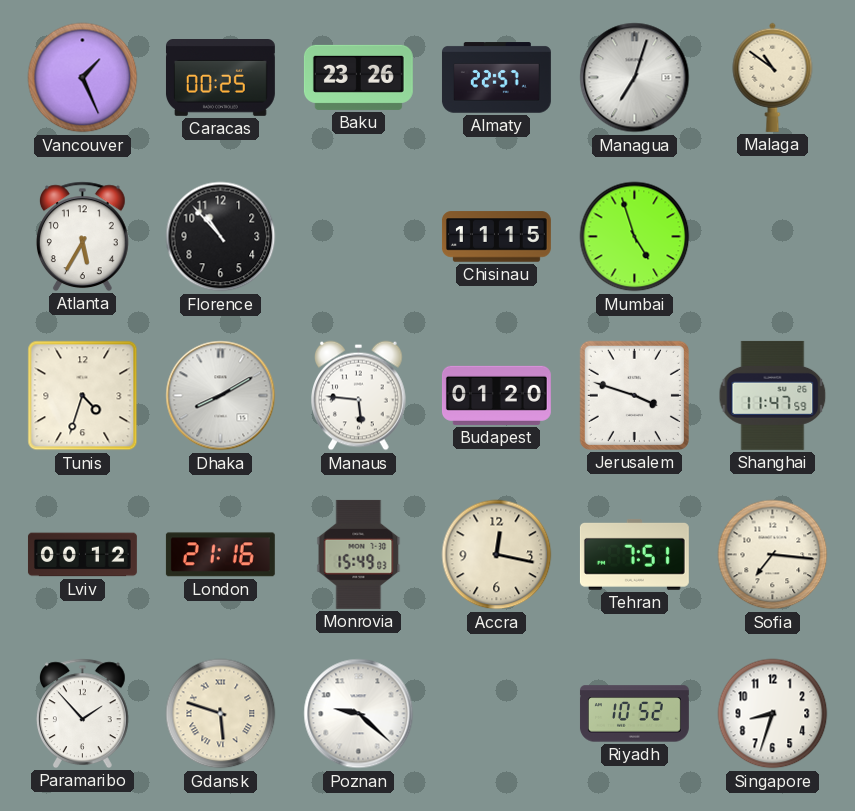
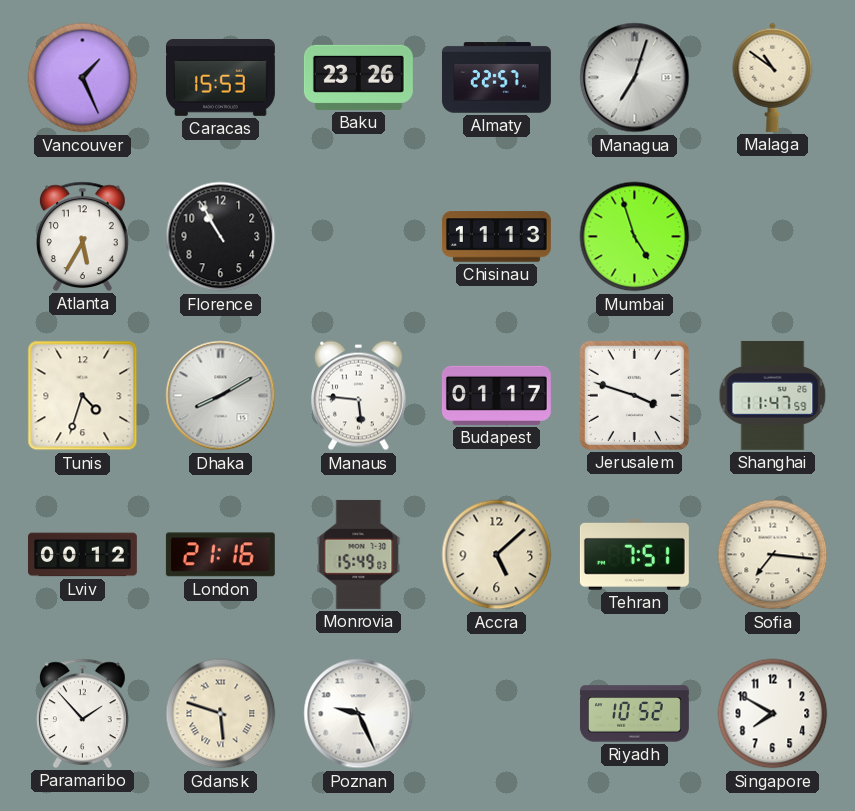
Caracas: 00:25 -> 15:53 (220, 78)
Florence: 10:53 -> 10:55 (221, 237)
Chisinau: 11:15 -> 11:13 (496, 237)
Budapest: 01:20 -> 01:17 (496, 395)
Accra: 12:17 -> 5:08 (497, 555)
Poznan: 9:22 -> 9:26 (359, 714)
Singapore: 8:33 -> 7:50 (773, 714)
